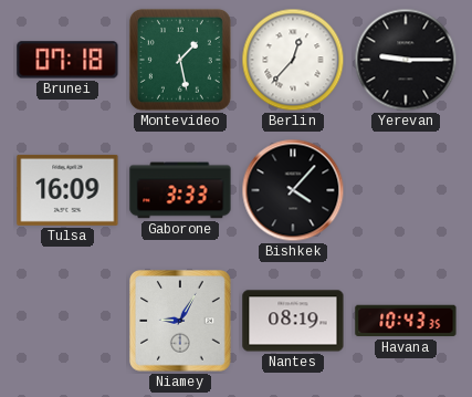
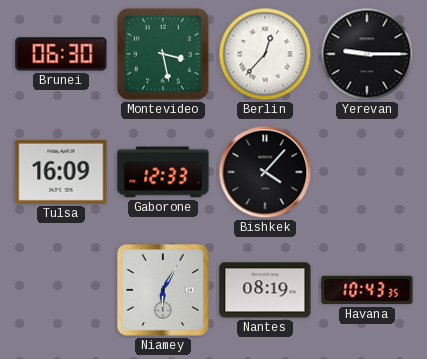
Brunei: 07:18 -> 06:30 (61, 54)
Montevideo: 1:28 -> 3:28 (163, 54)
Gaborone: 3:33 -> 12:33 (163, 172)
Niamey: 9:05 -> 6:05 (164, 291)
